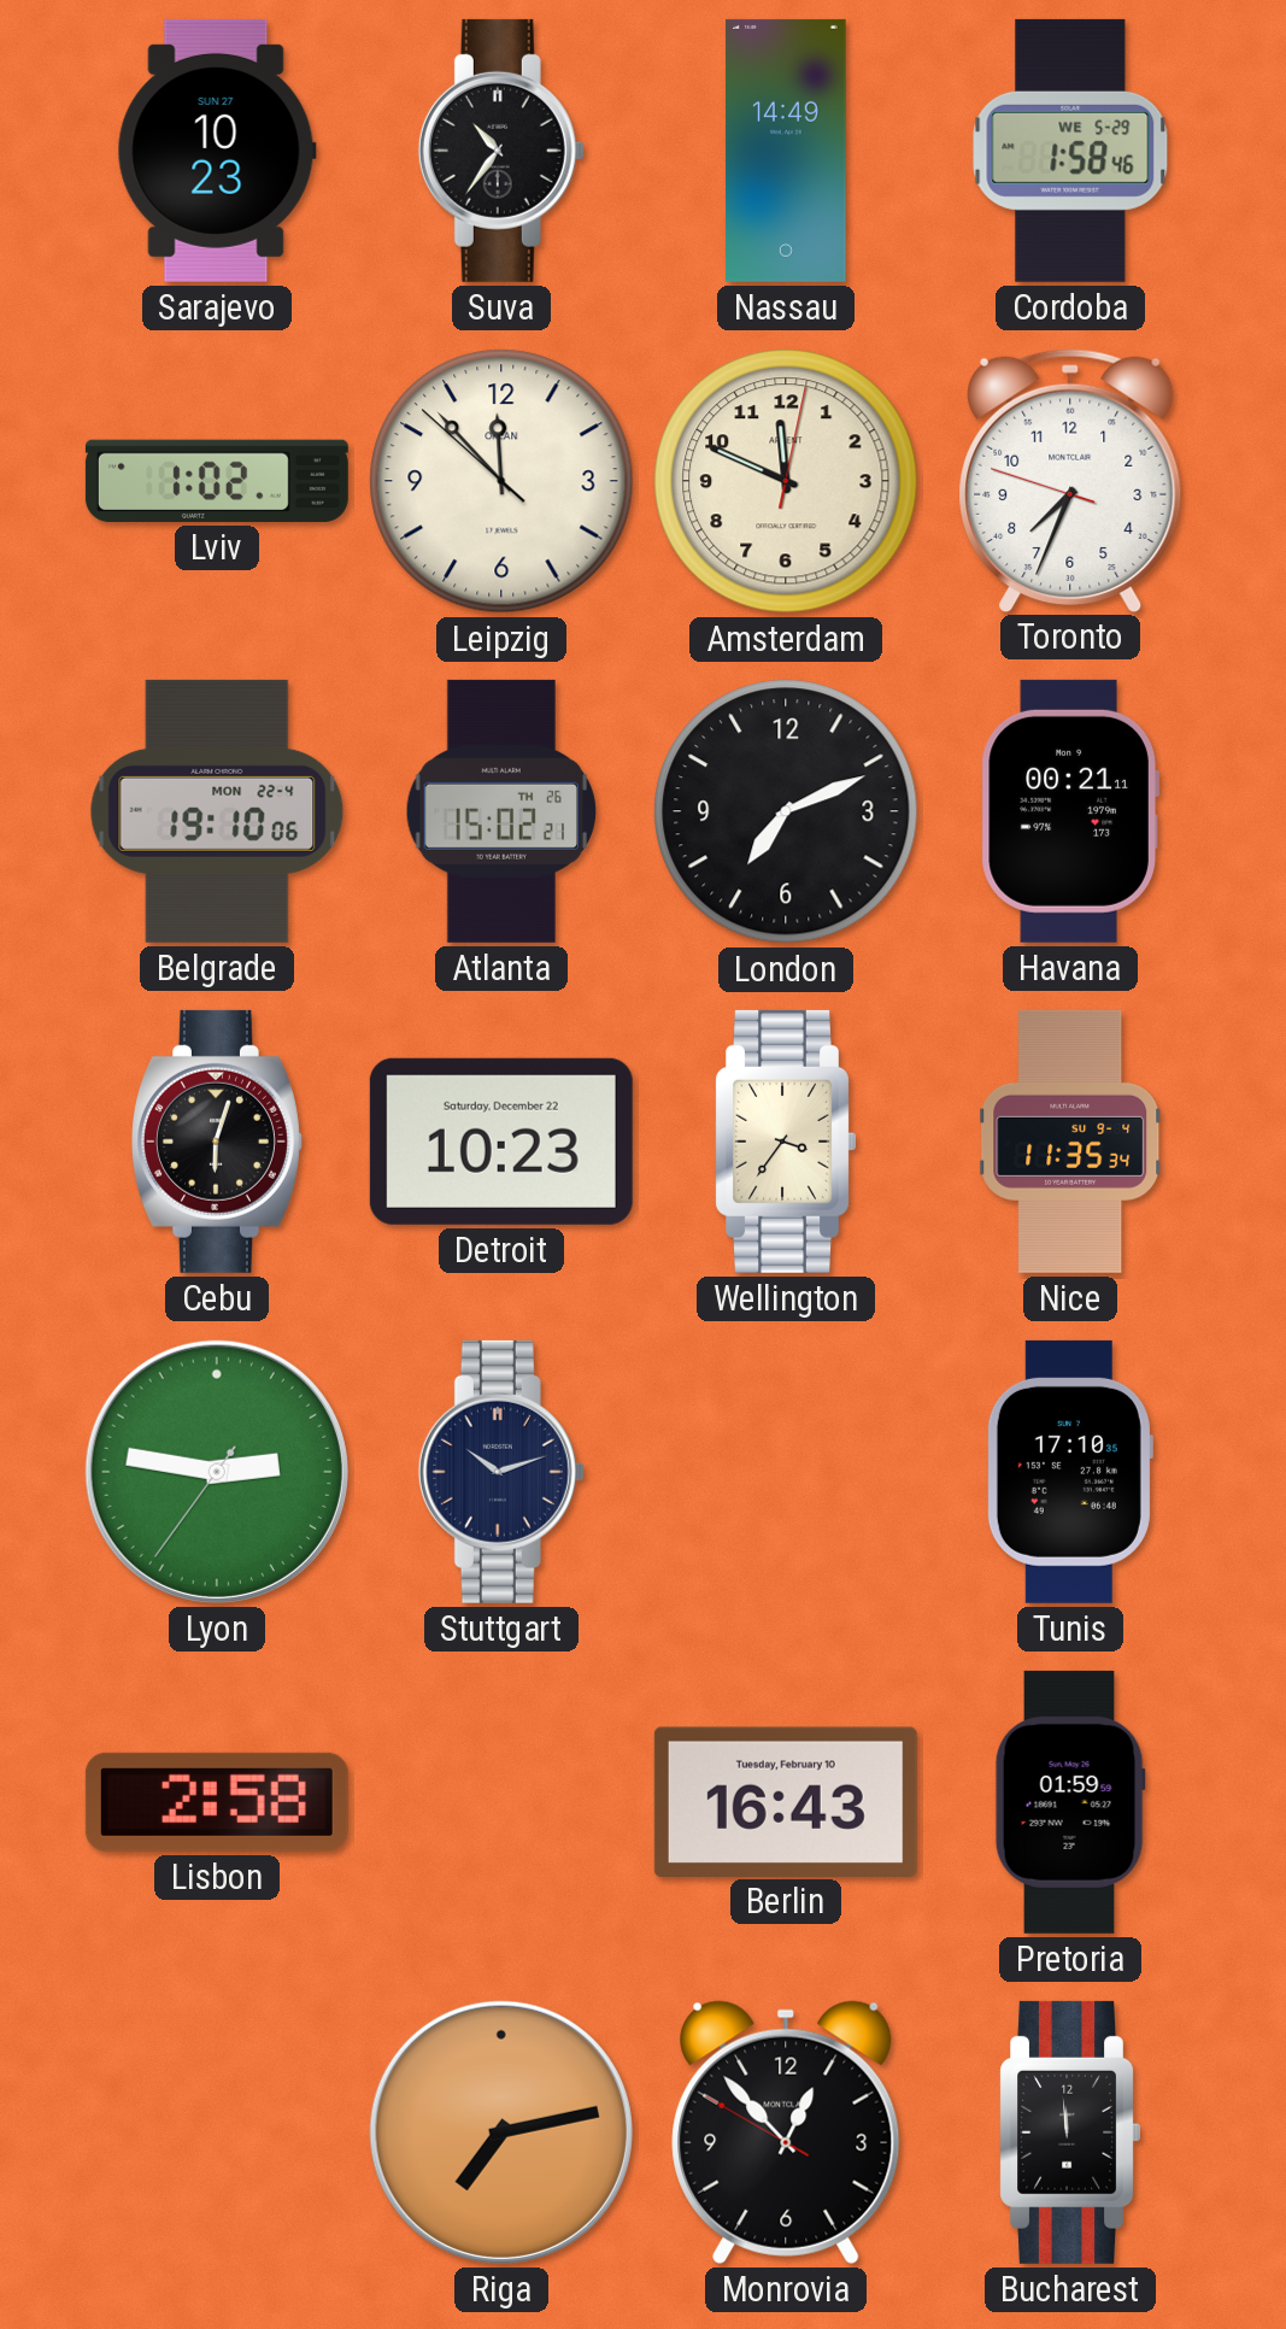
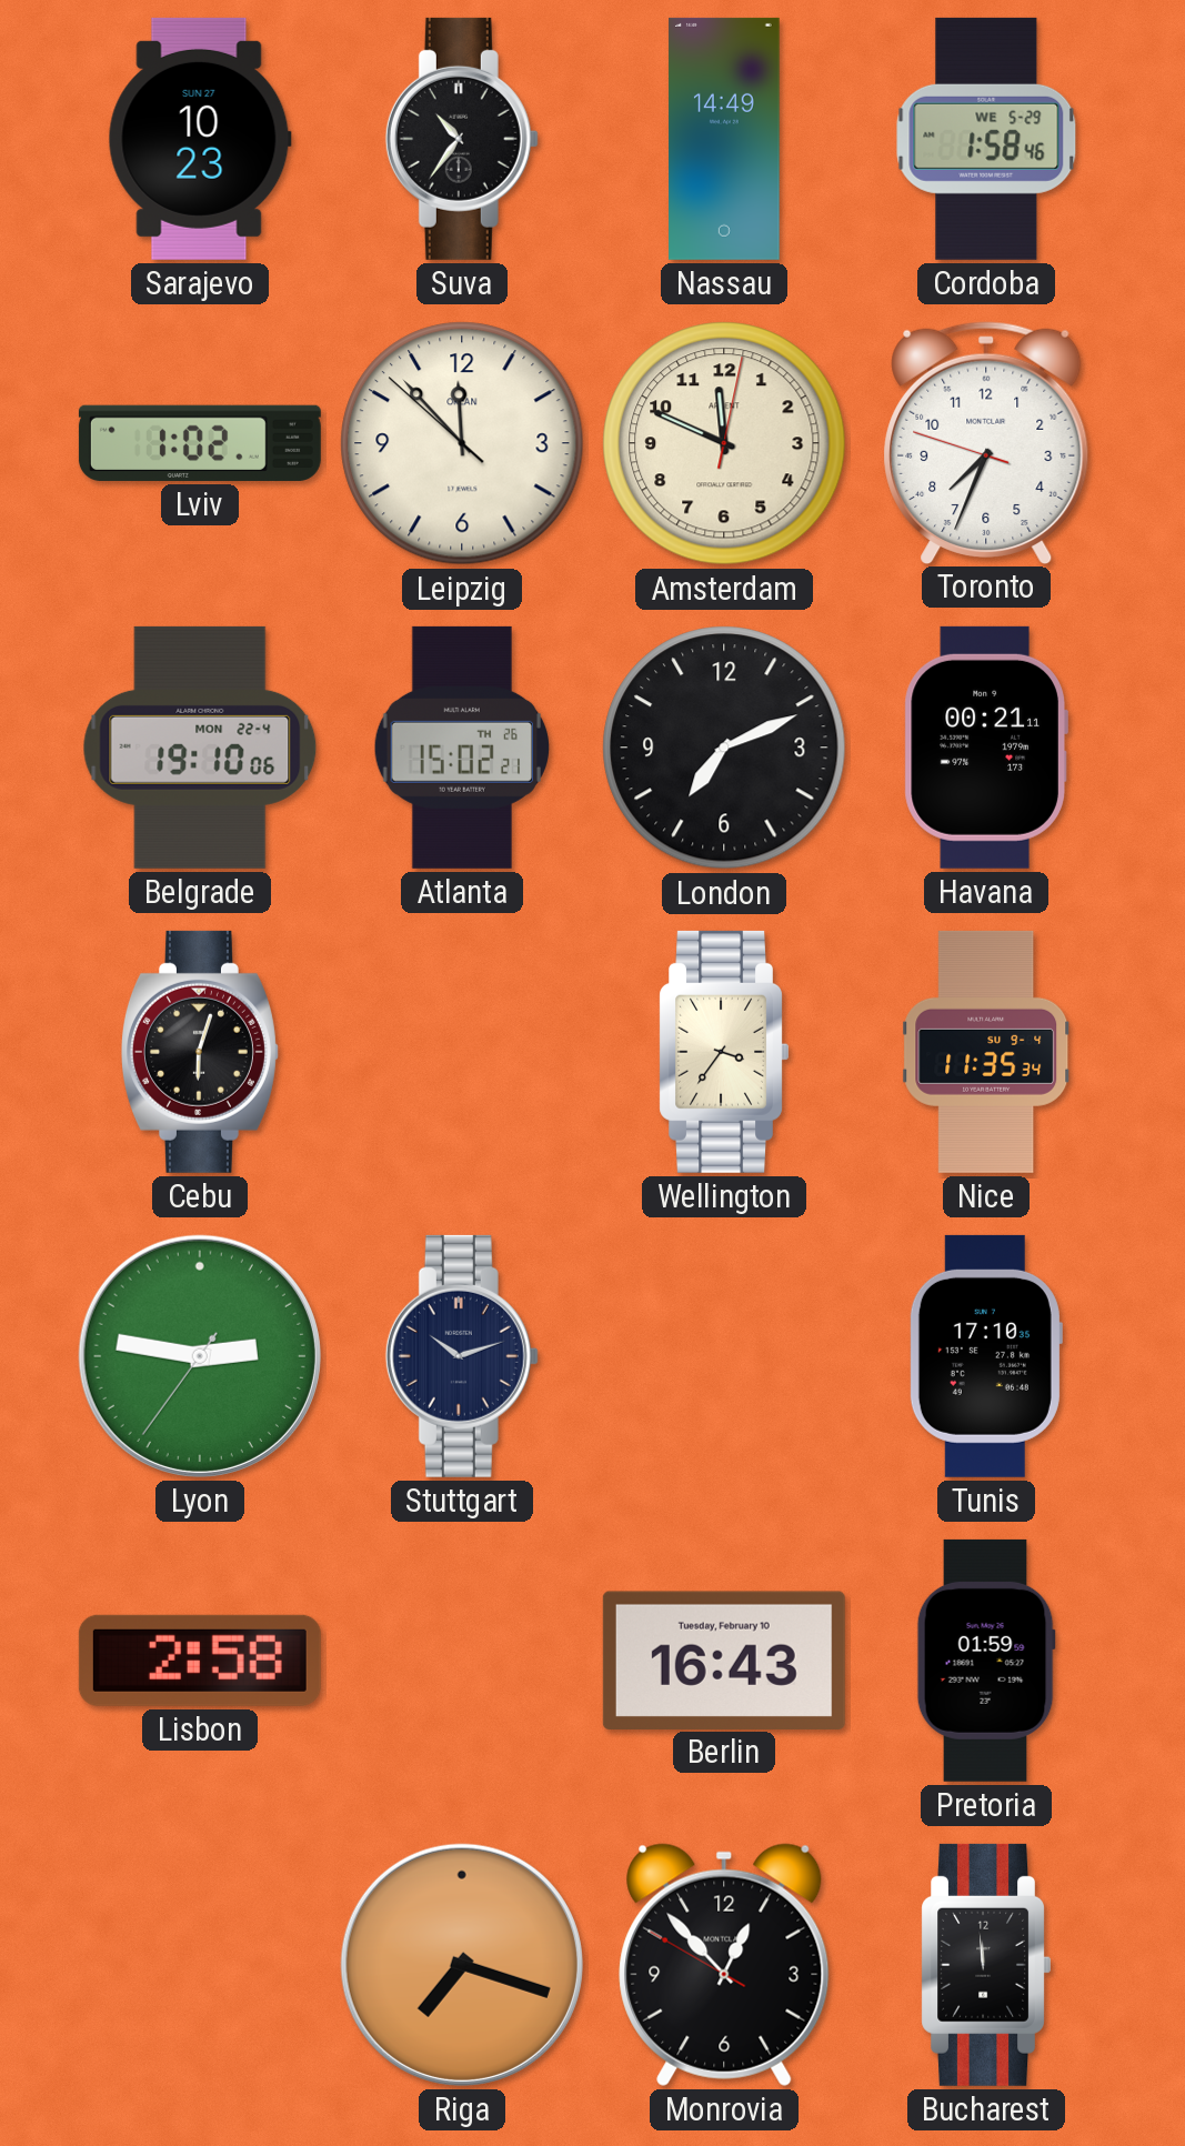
Detroit: 10:23 -> none (501, 1142)
Riga: 7:13 -> 7:18 (462, 1965)
